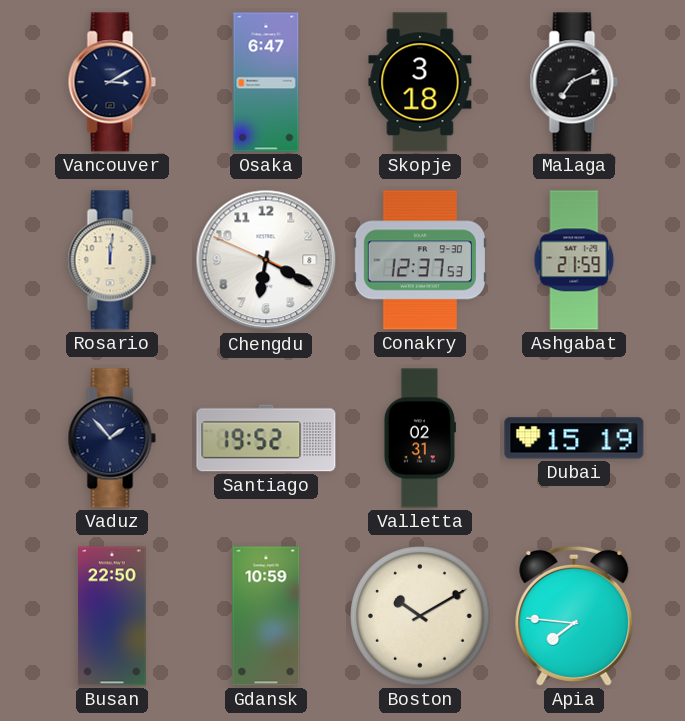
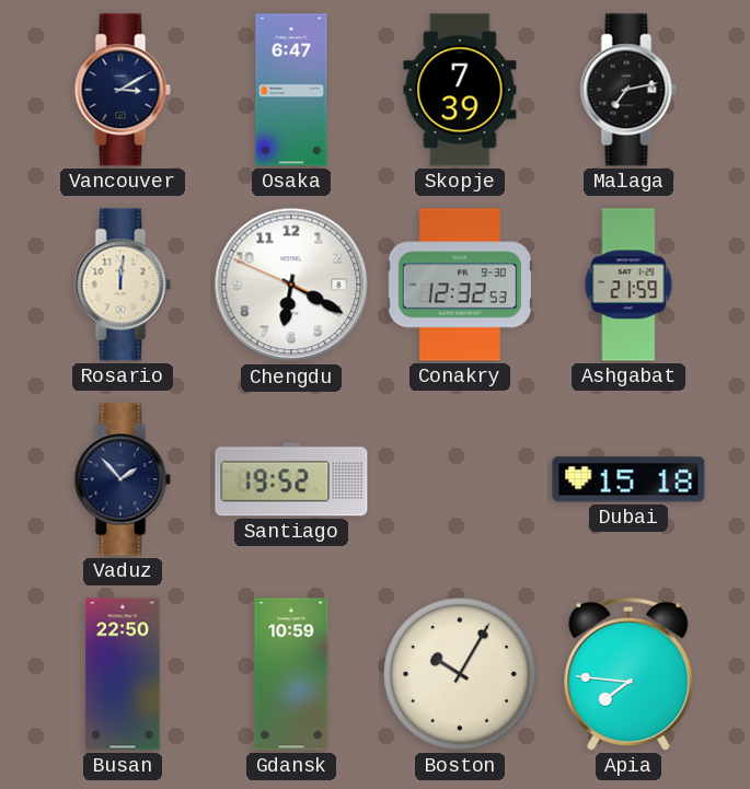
Skopje: 3:18 -> 7:39 (460, 90)
Malaga: 7:11 -> 7:13 (628, 90)
Conakry: 12:37 -> 12:32 (460, 285)
Valletta: 02:31 -> none (420, 438)
Dubai: 15:19 -> 15:18 (628, 479)
Boston: 10:10 -> 10:05 (460, 674)
